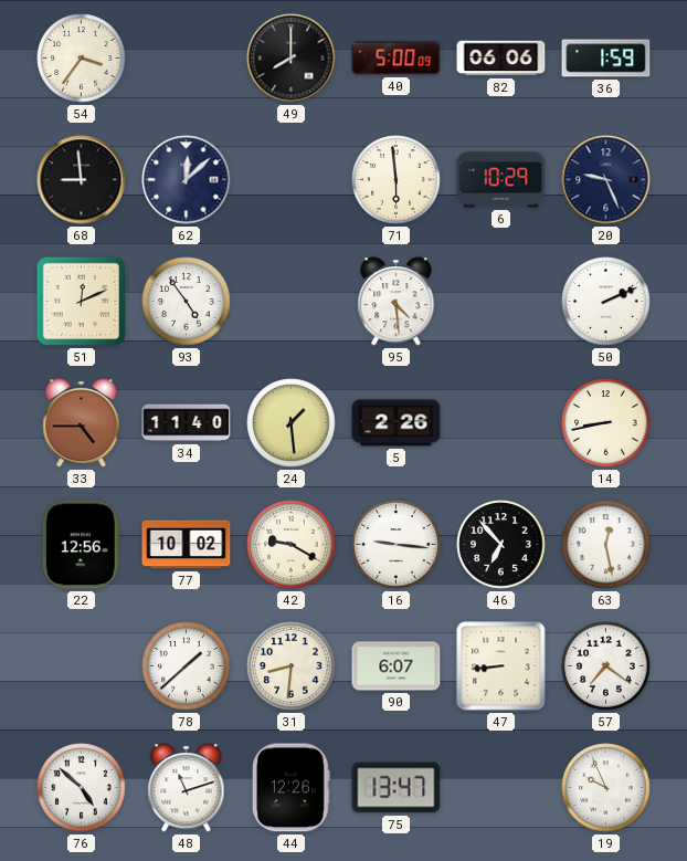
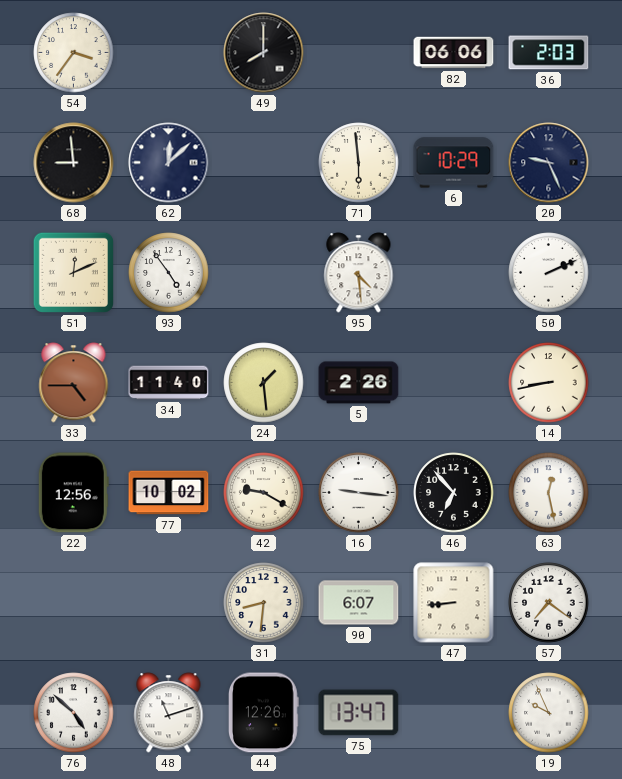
40: 5:00 -> none (397, 59)
36: 1:59 -> 2:03 (549, 53)
78: 1:38 -> none (187, 666)
